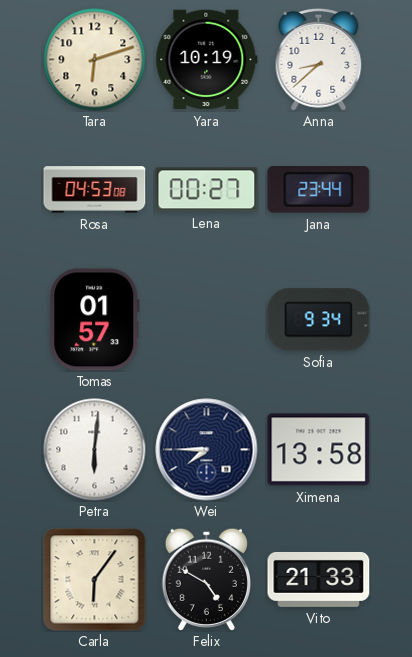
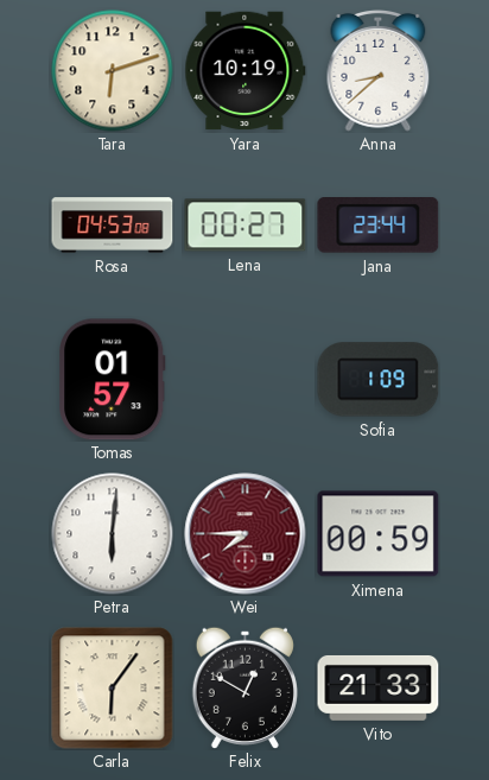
Sofia: 9:34 -> 1:09 (379, 380)
Wei dial: navy -> burgundy (246, 534)
Ximena: 13:58 -> 00:59 (379, 534)
Felix: 4:50 -> 12:50 (244, 687)
